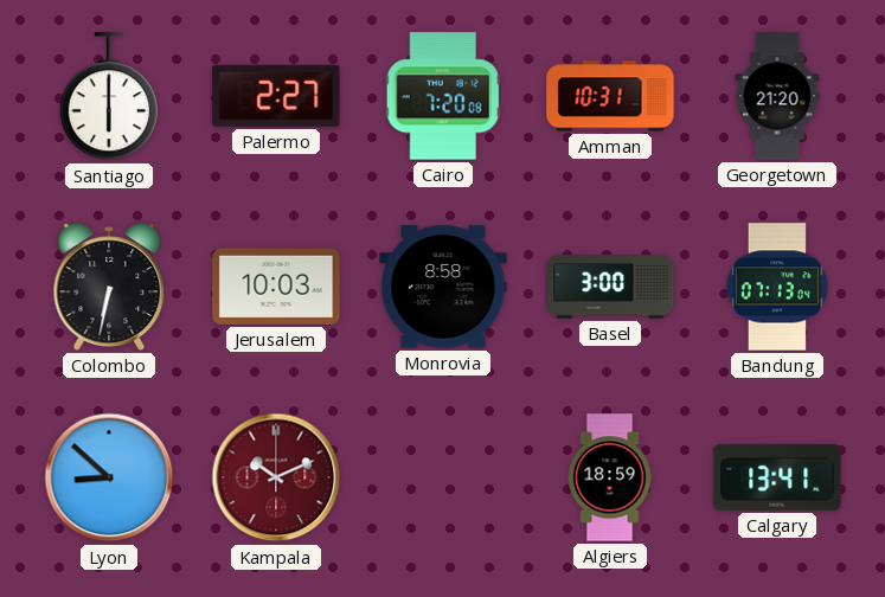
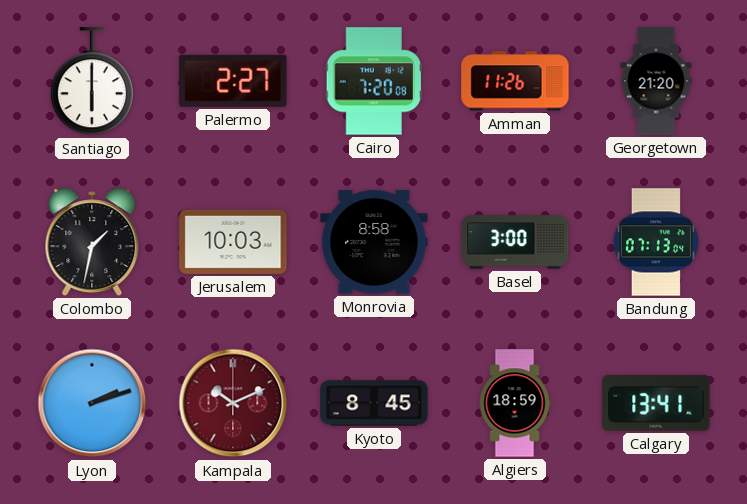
Amman: 10:31 -> 11:26 (515, 81)
Colombo: 6:32 -> 1:32 (92, 242)
Lyon: 8:52 -> 2:12 (92, 403)
Kyoto: none -> 8:45 (374, 403)
